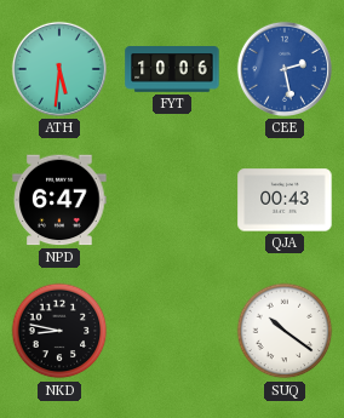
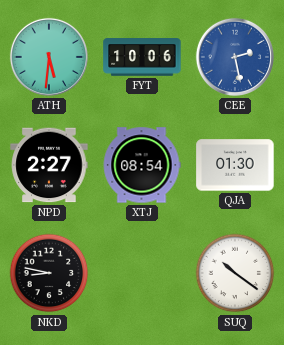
NPD: 6:47 -> 2:27 (49, 165)
XTJ: none -> 08:54 (142, 165)
QJA: 00:43 -> 01:30 (235, 165)
